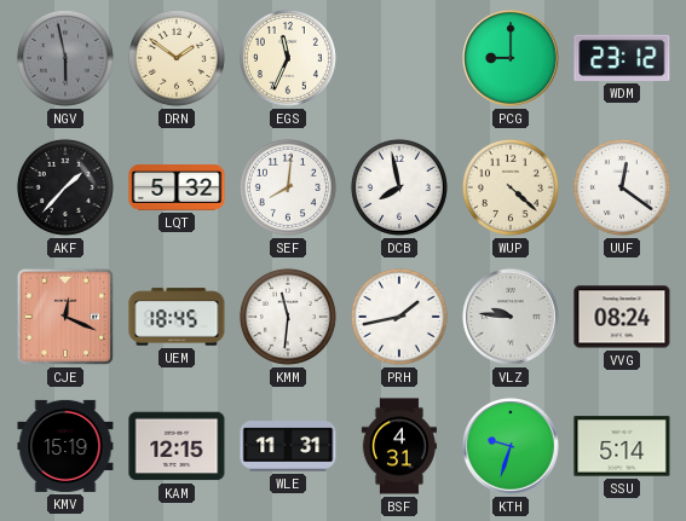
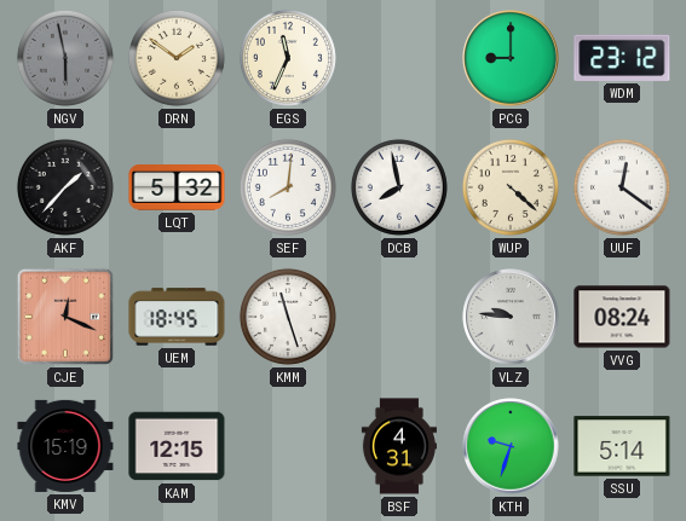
KMM: 11:31 -> 11:27 (288, 317)
PRH: 1:43 -> none (399, 317)
WLE: 11:31 -> none (288, 446)
